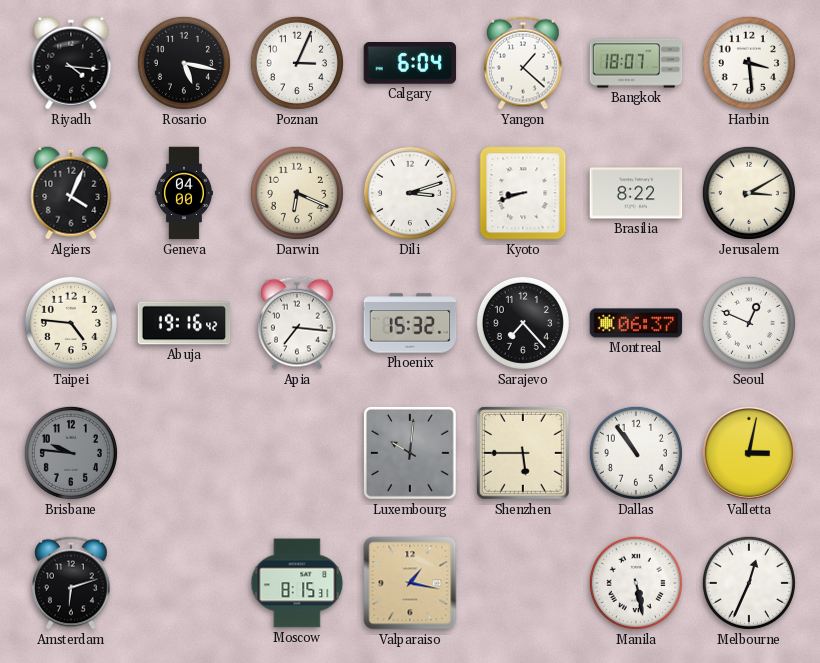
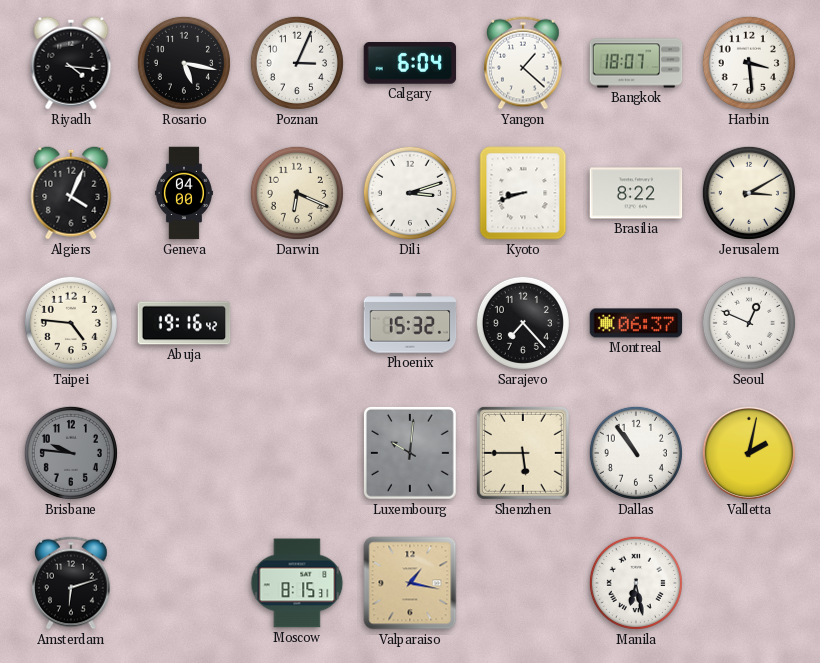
Apia: 7:16 -> none (297, 323)
Valletta: 3:02 -> 2:02 (749, 453)
Manila: 5:28 -> 6:28 (636, 583)
Melbourne: 12:34 -> none (749, 583)
